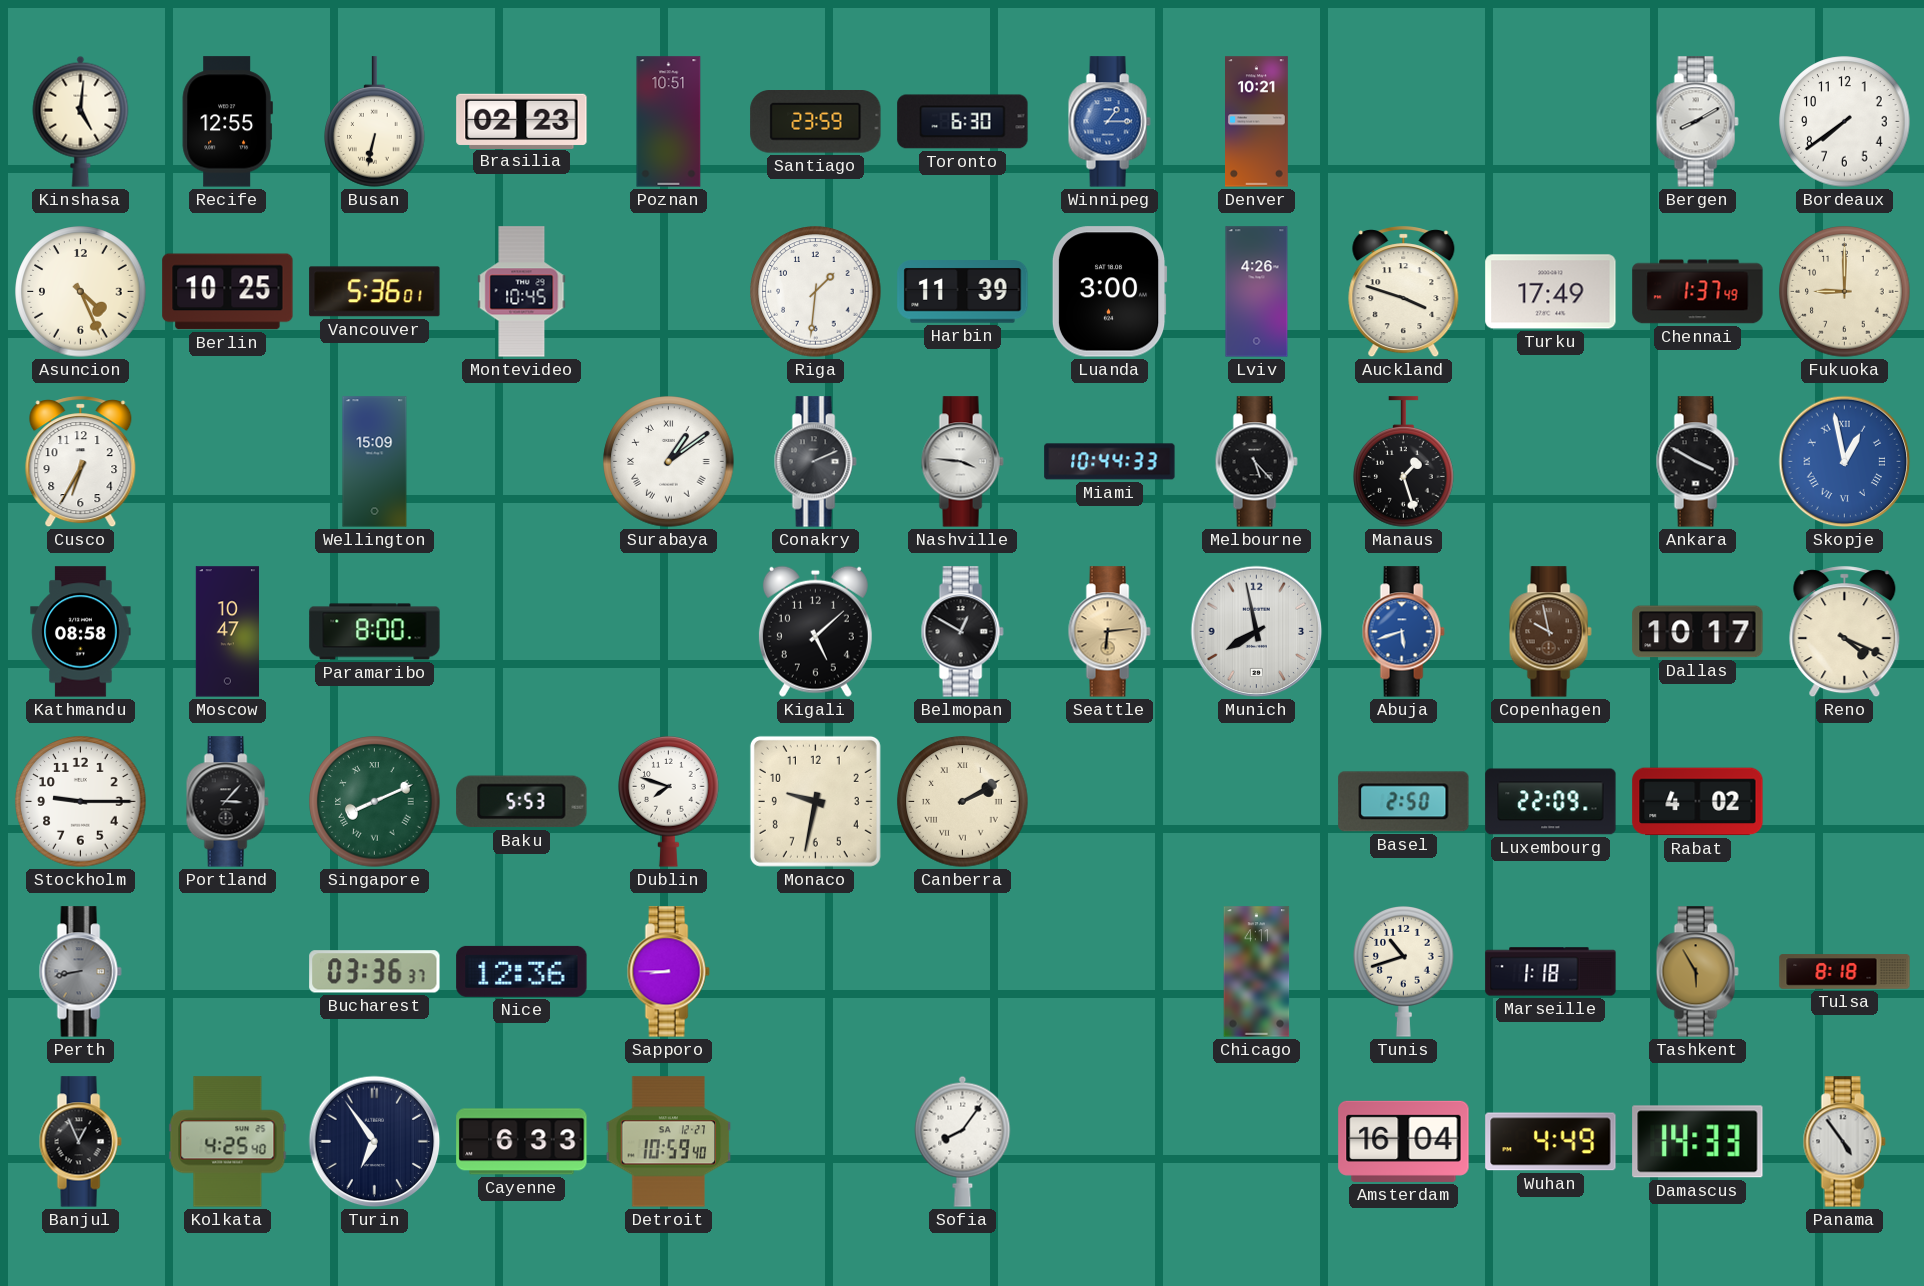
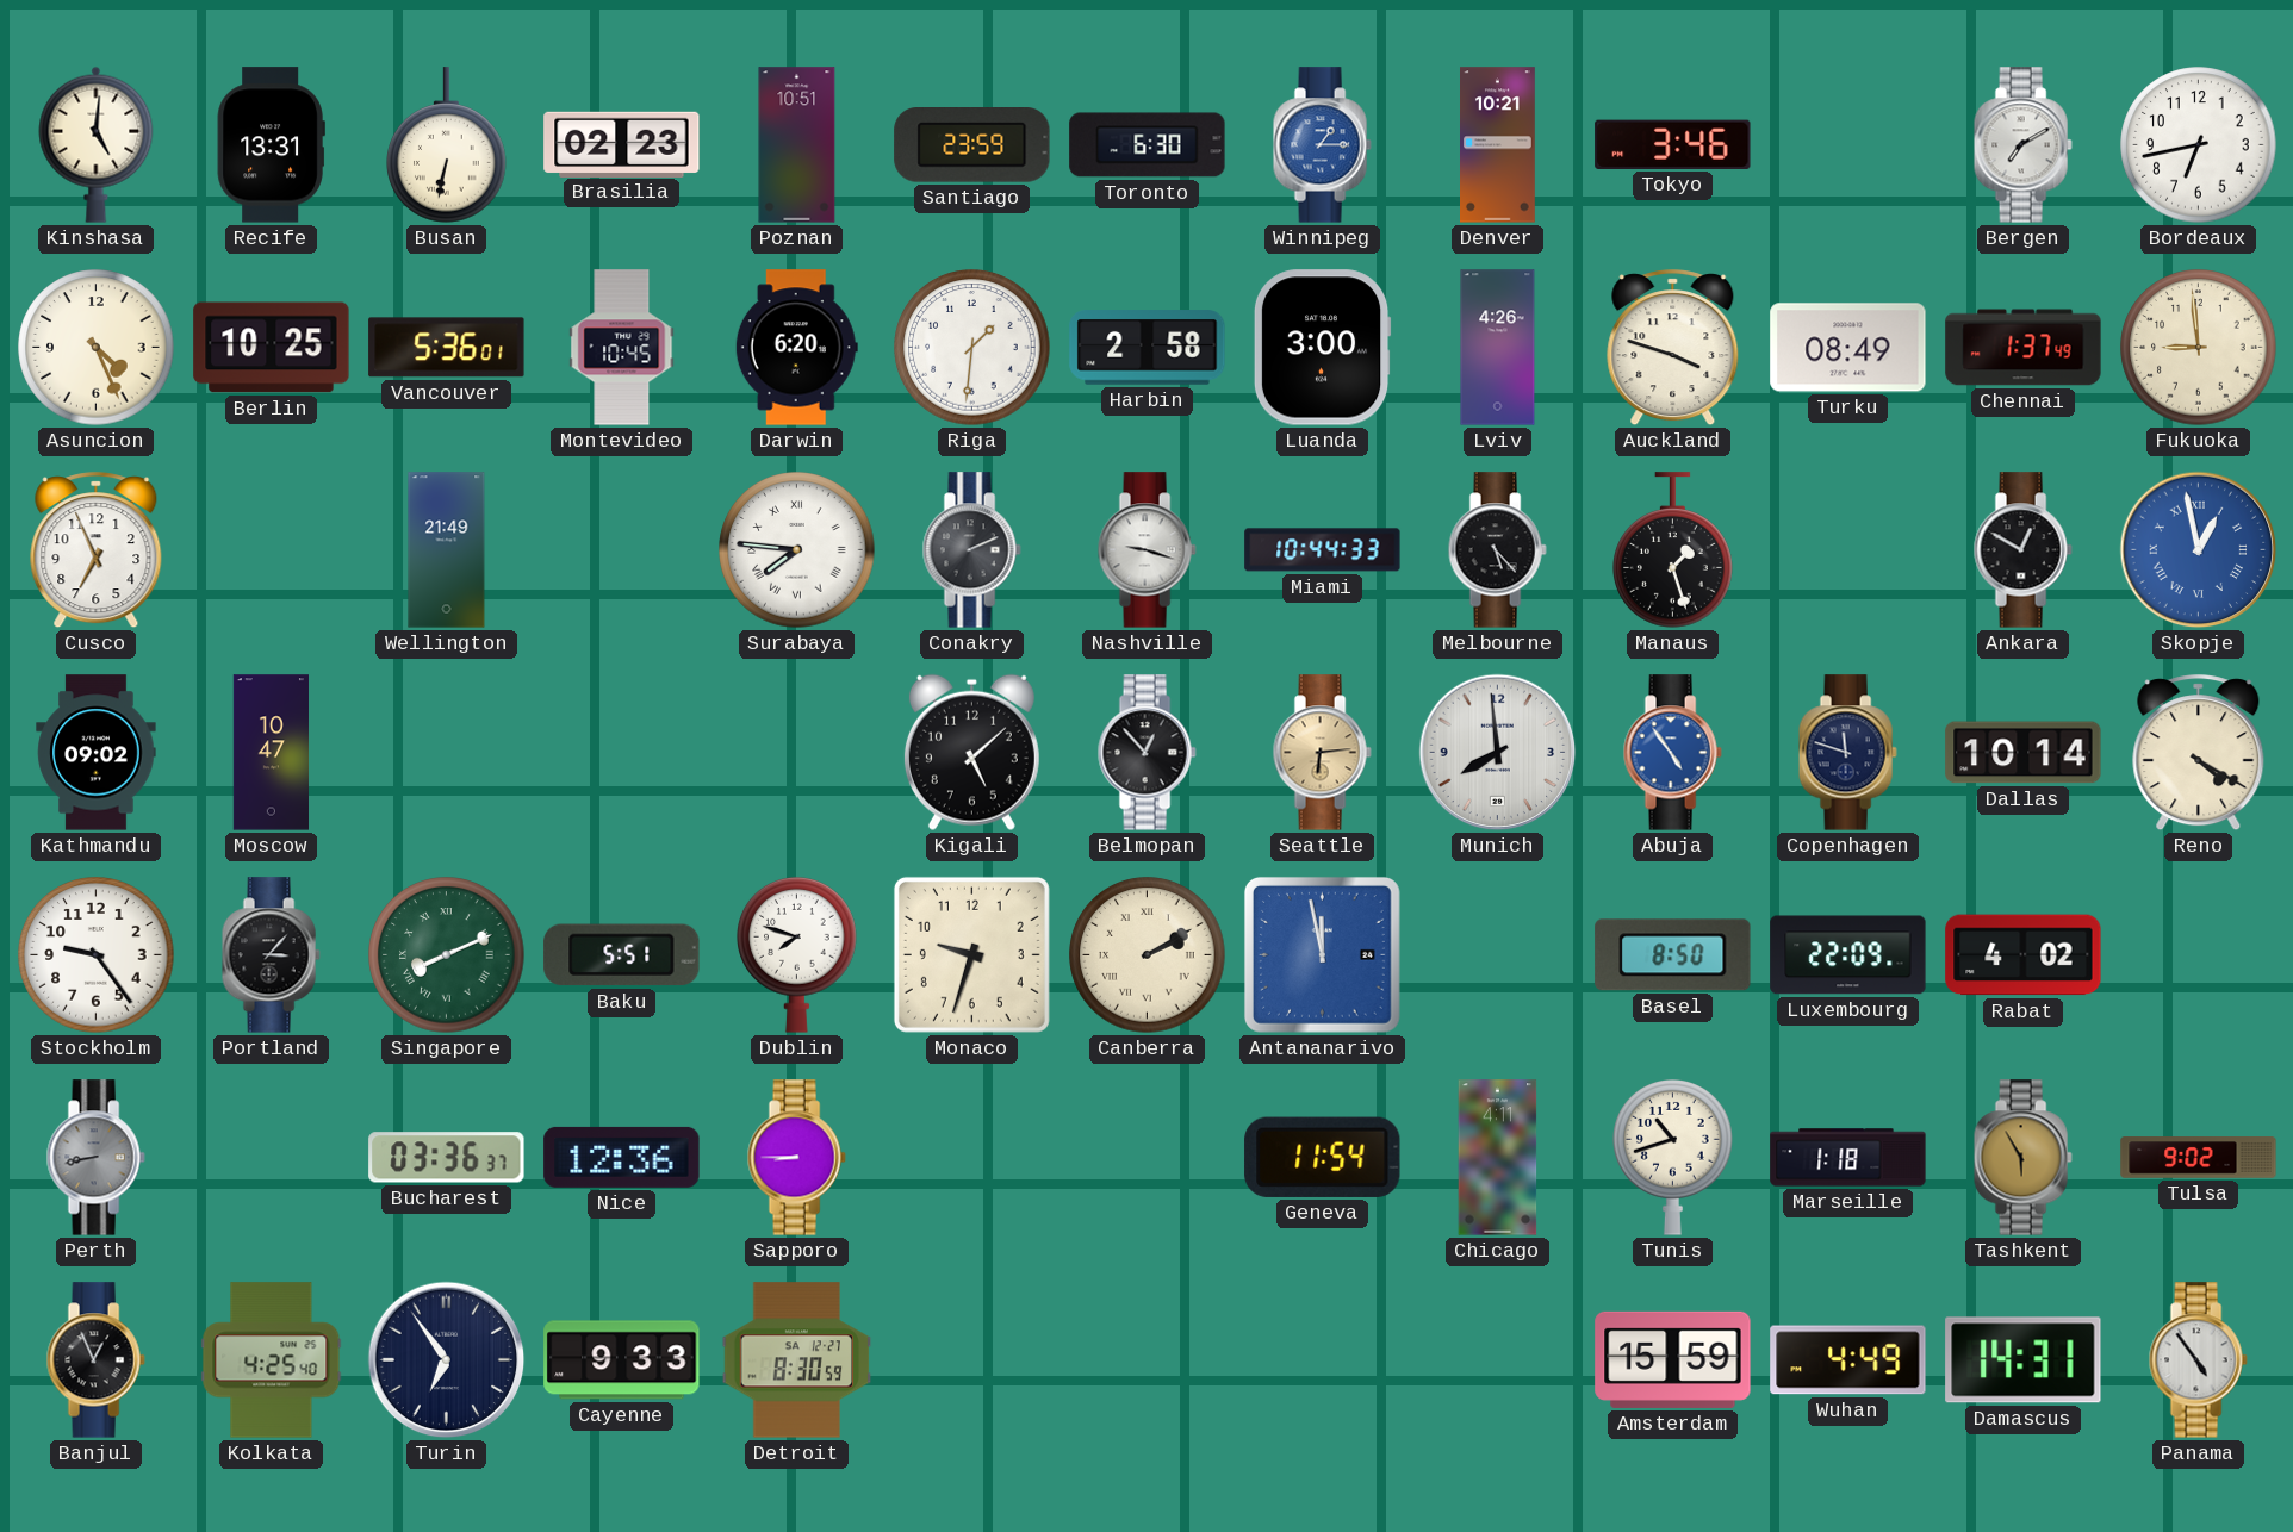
Recife: 12:55 -> 13:31 (271, 145)
Tokyo: none -> 3:46 (1673, 144)
Bergen: 8:10 -> 7:10 (2022, 145)
Bordeaux: 7:39 -> 6:43 (2199, 145)
Darwin: none -> 6:20 (796, 348)
Harbin: 11:39 -> 2:58 (1148, 348)
Turku: 17:49 -> 08:49 (1848, 348)
Fukuoka: 9:00 -> 8:59 (2199, 348)
Cusco: 6:35 -> 6:56 (97, 550)
Wellington: 15:09 -> 21:49 (447, 550)
Surabaya: 1:09 -> 7:46 (797, 550)
Nashville: 3:46 -> 9:18 (1146, 550)
Ankara: 3:50 -> 12:50 (2022, 550)
Kathmandu: 08:58 -> 09:02 (97, 753)
Paramaribo: 8:00 -> none (375, 632)
Belmopan: 12:50 -> 12:53 (1146, 753)
Munich: 7:58 -> 7:59 (1498, 753)
Abuja: 5:42 -> 4:54 (1672, 753)
Copenhagen: 9:58 -> 11:48 (1847, 753)
Copenhagen dial: brown -> navy (1847, 753)
Dallas: 10:17 -> 10:14 (2024, 753)
Reno: 4:19 -> 4:20 (2199, 753)
Stockholm: 9:15 -> 9:24 (97, 955)
Baku: 5:53 -> 5:51 (622, 955)
Monaco: 9:32 -> 9:33 (971, 954)
Antananarivo: none -> 11:58 (1322, 954)
Basel: 2:50 -> 8:50 (1673, 955)
Geneva: none -> 11:54 (1323, 1157)
Tulsa: 8:18 -> 9:02 (2199, 1158)
Cayenne: 6:33 -> 9:33 (622, 1360)
Detroit: 10:59 -> 8:30 (797, 1360)
Sofia: 8:06 -> none (963, 1141)
Amsterdam: 16:04 -> 15:59 (1673, 1359)
Damascus: 14:33 -> 14:31 (2024, 1360)
